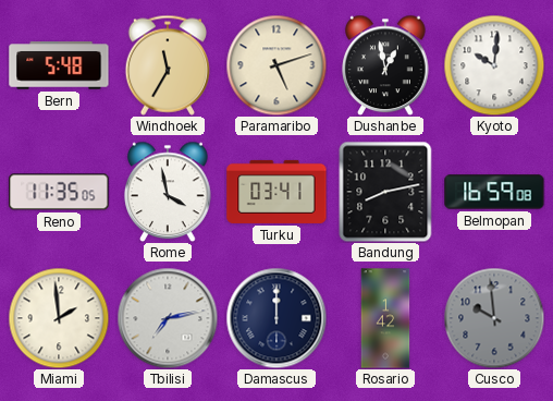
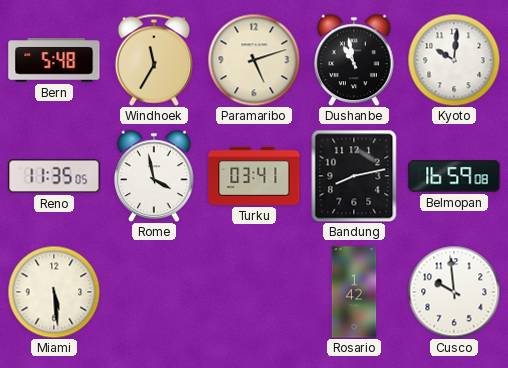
Dushanbe: 12:58 -> 10:58 (354, 60)
Miami: 1:59 -> 5:29 (54, 292)
Tbilisi: 7:13 -> none (168, 318)
Damascus: 12:00 -> none (276, 318)
Cusco dial: grey -> white (454, 292)
